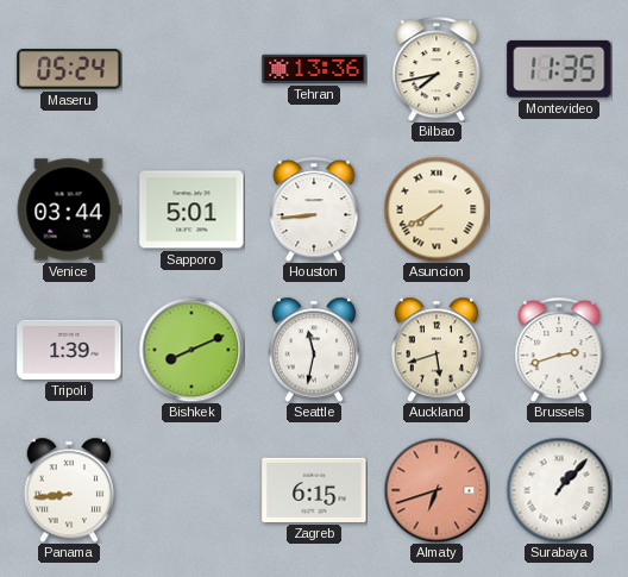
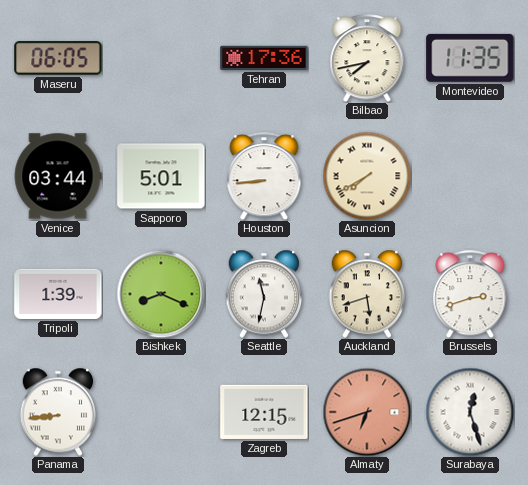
Maseru: 05:24 -> 06:05 (58, 59)
Tehran: 13:36 -> 17:36 (264, 58)
Bishkek: 8:11 -> 8:19 (161, 294)
Zagreb: 6:15 -> 12:15 (264, 412)
Surabaya: 1:07 -> 12:27 (470, 412)
